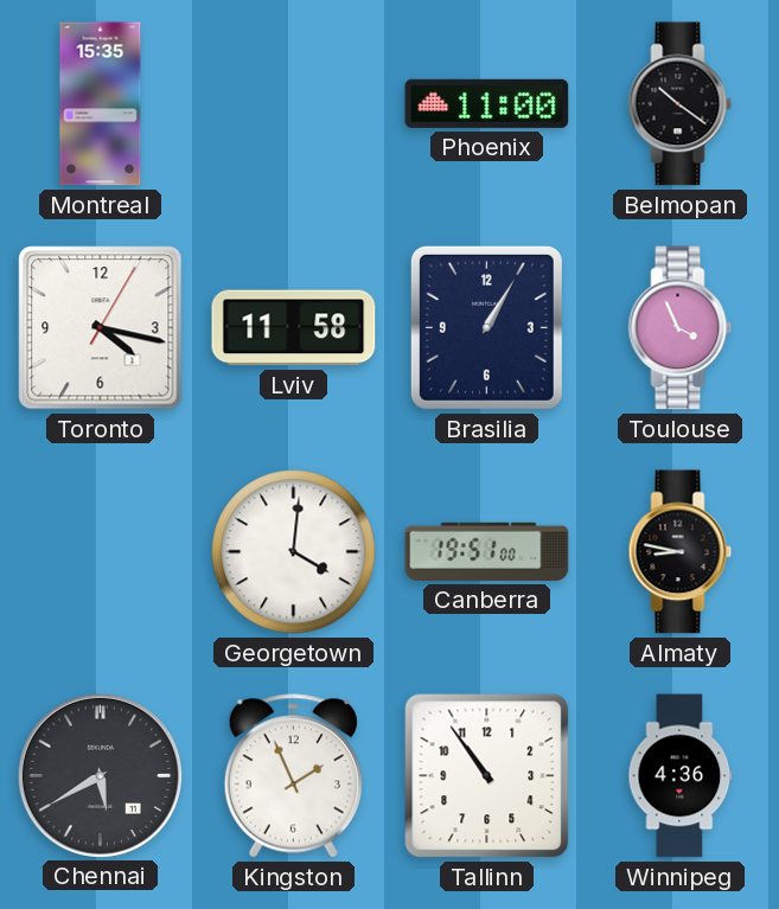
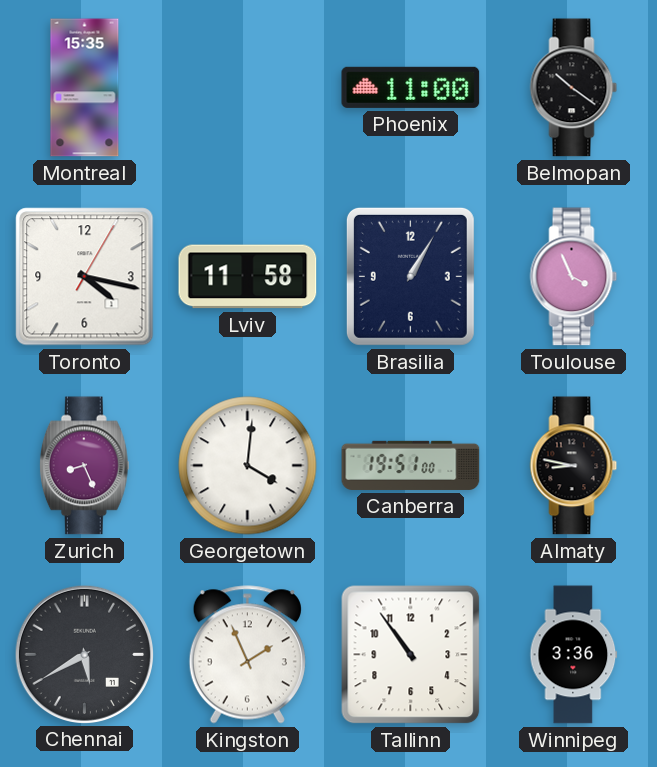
Zurich: none -> 8:26 (84, 466)
Winnipeg: 4:36 -> 3:36 (574, 655)
